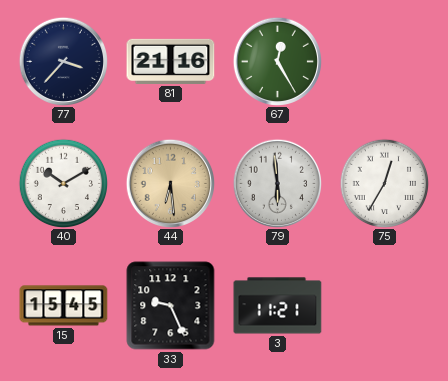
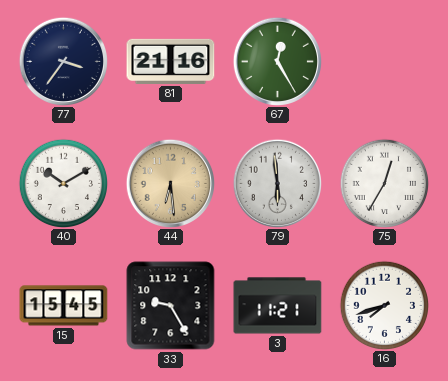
77: 3:37 -> 3:36 (63, 61)
33: 9:26 -> 9:25 (171, 306)
16: none -> 7:42 (384, 305)
